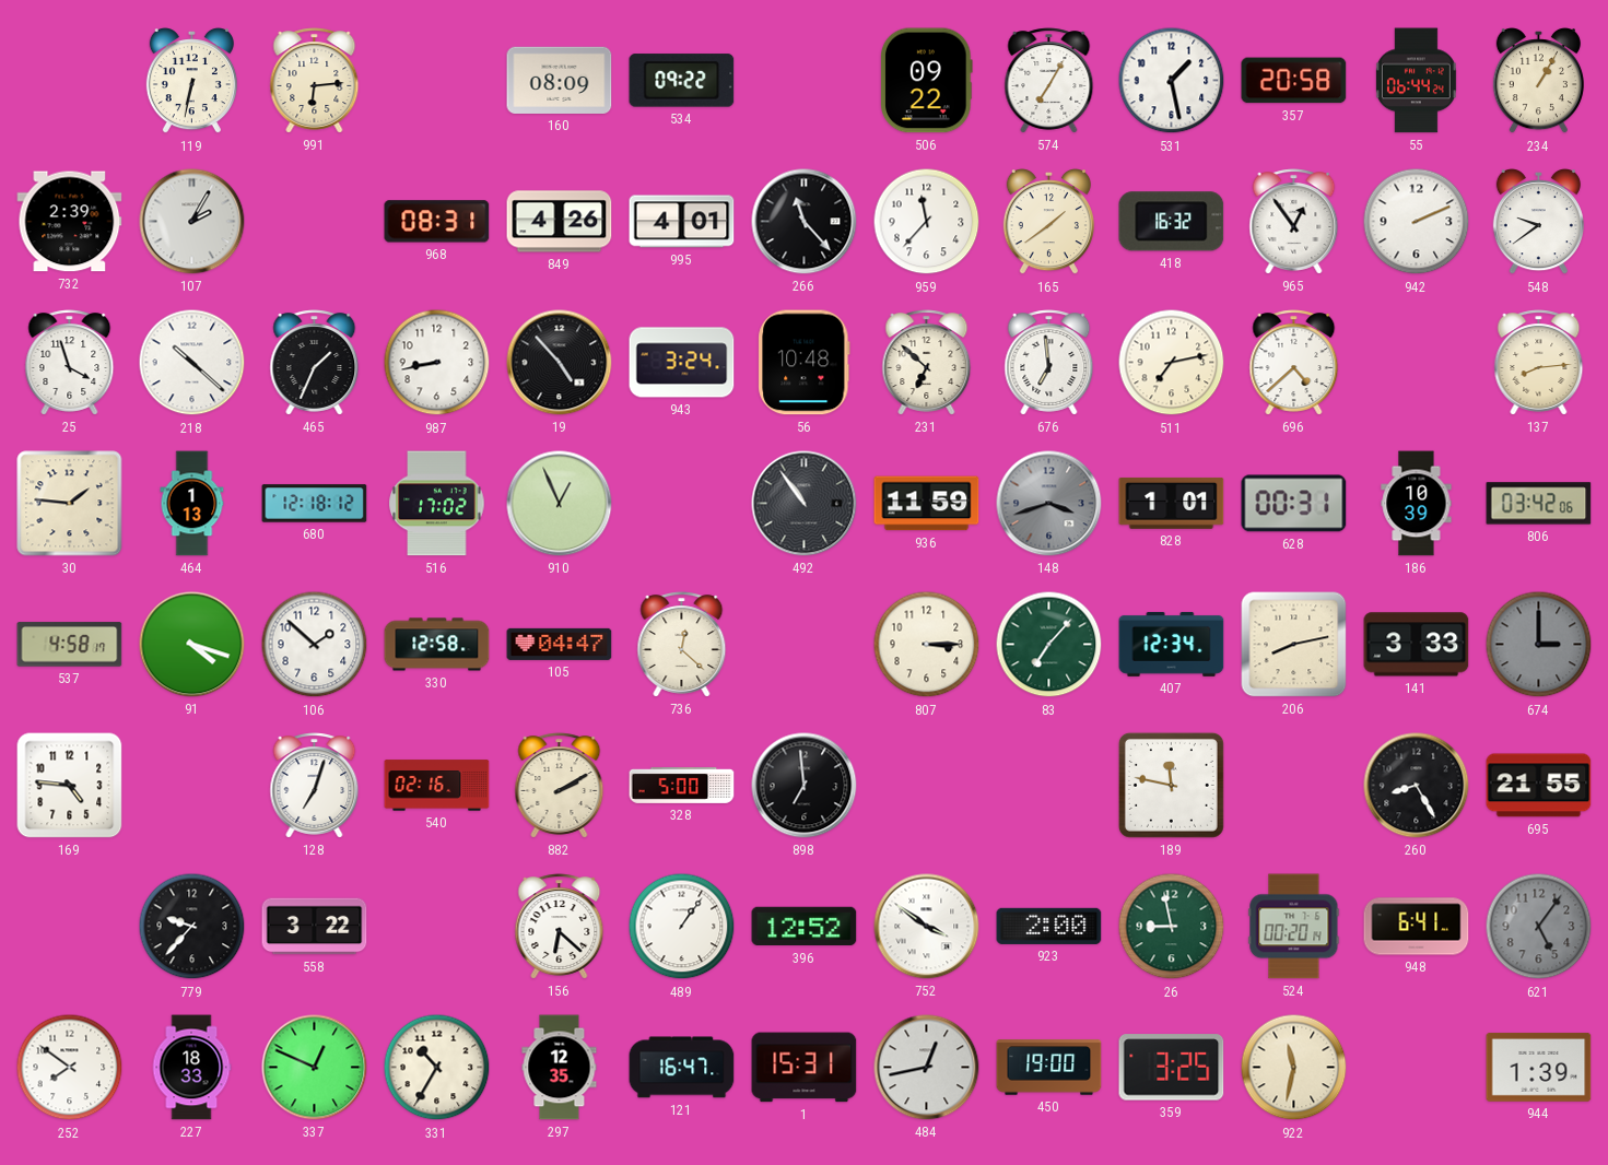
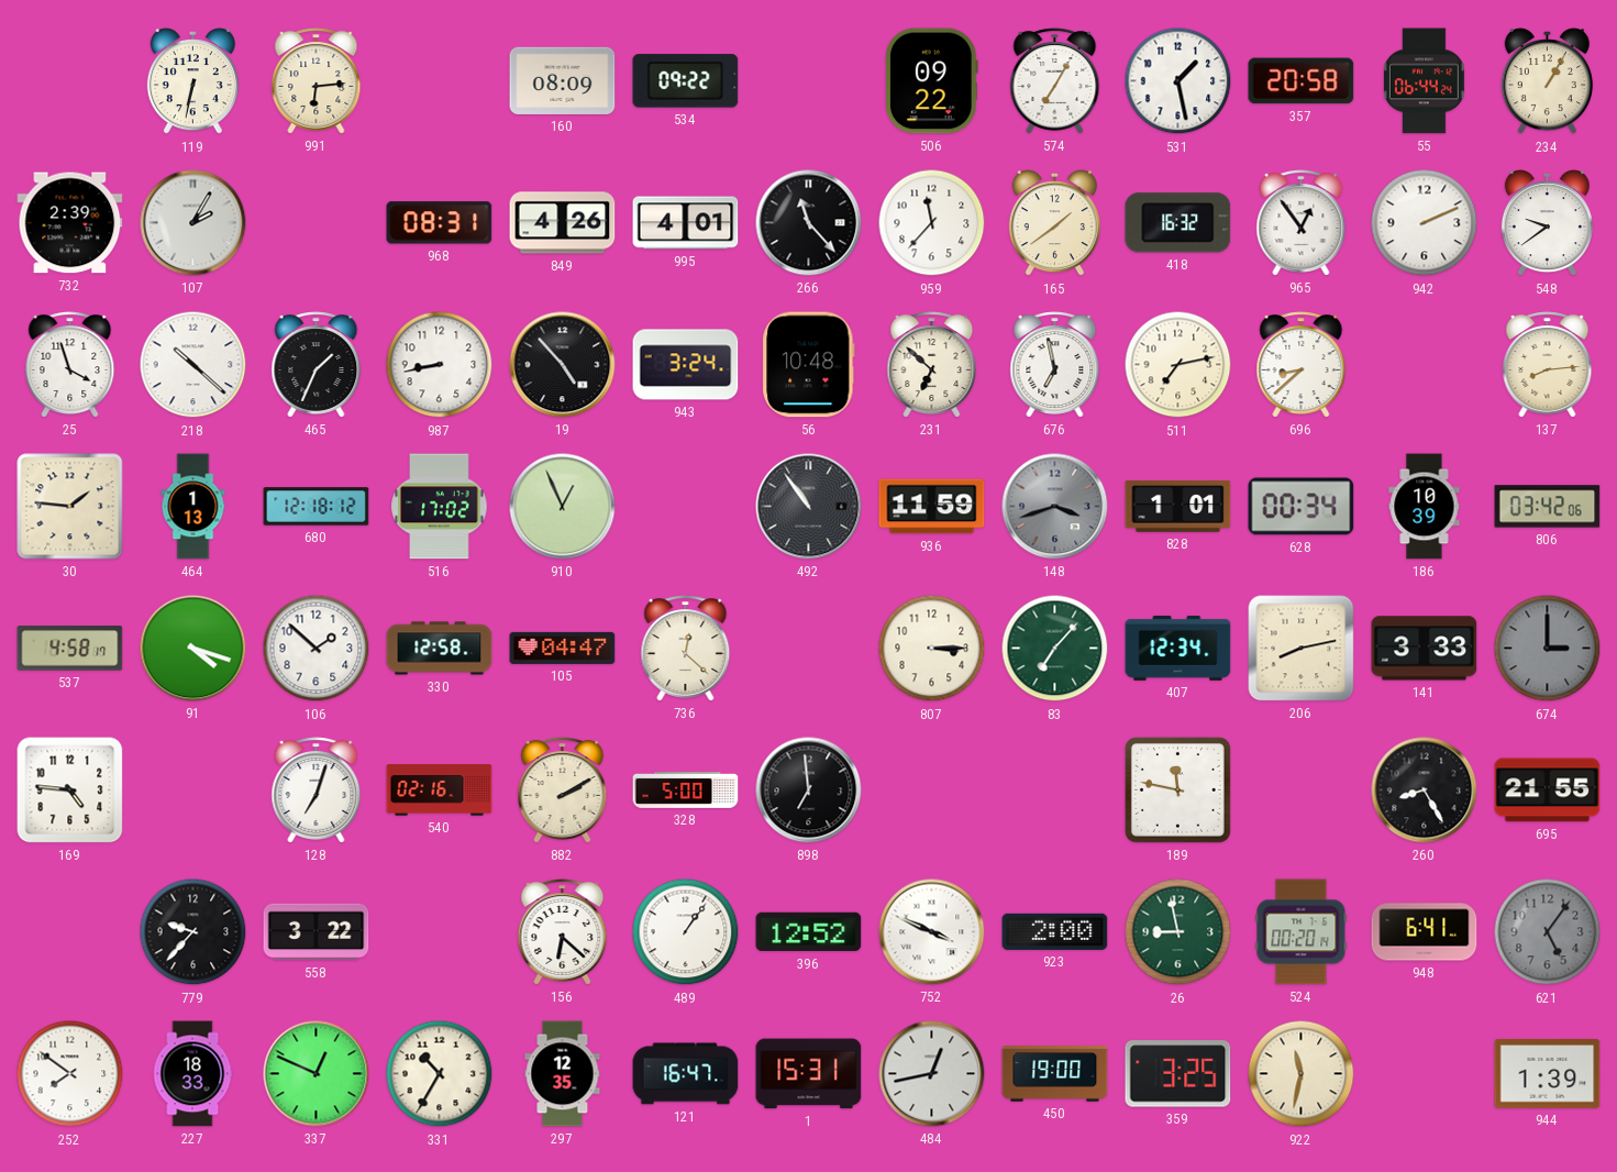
676: 6:59 -> 6:58 (1055, 365)
696: 4:38 -> 8:38 (1302, 365)
628: 00:31 -> 00:34 (1302, 507)
752: 3:51 -> 3:49 (932, 932)
